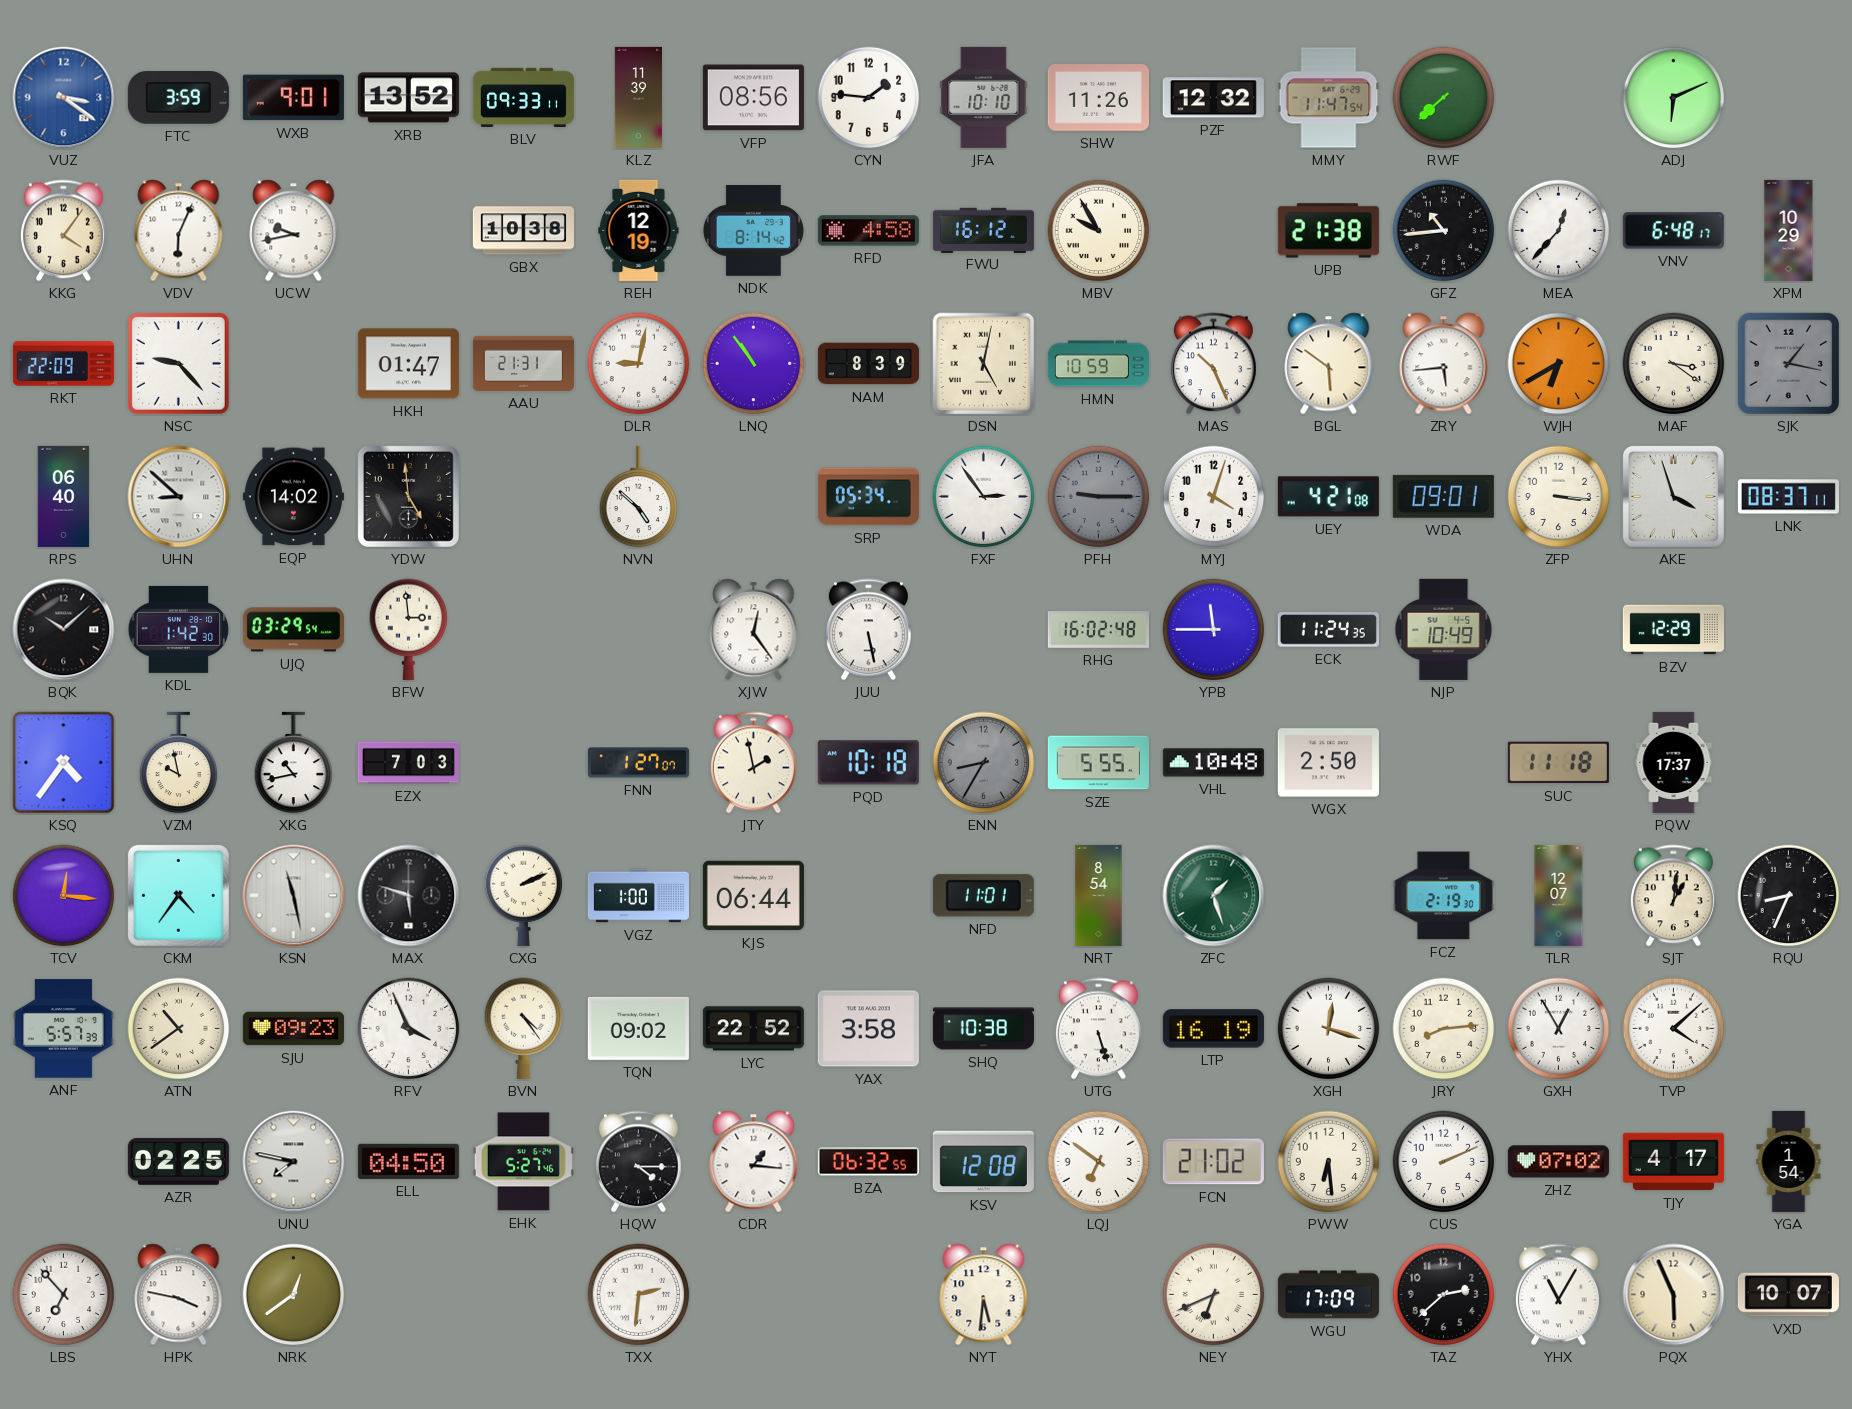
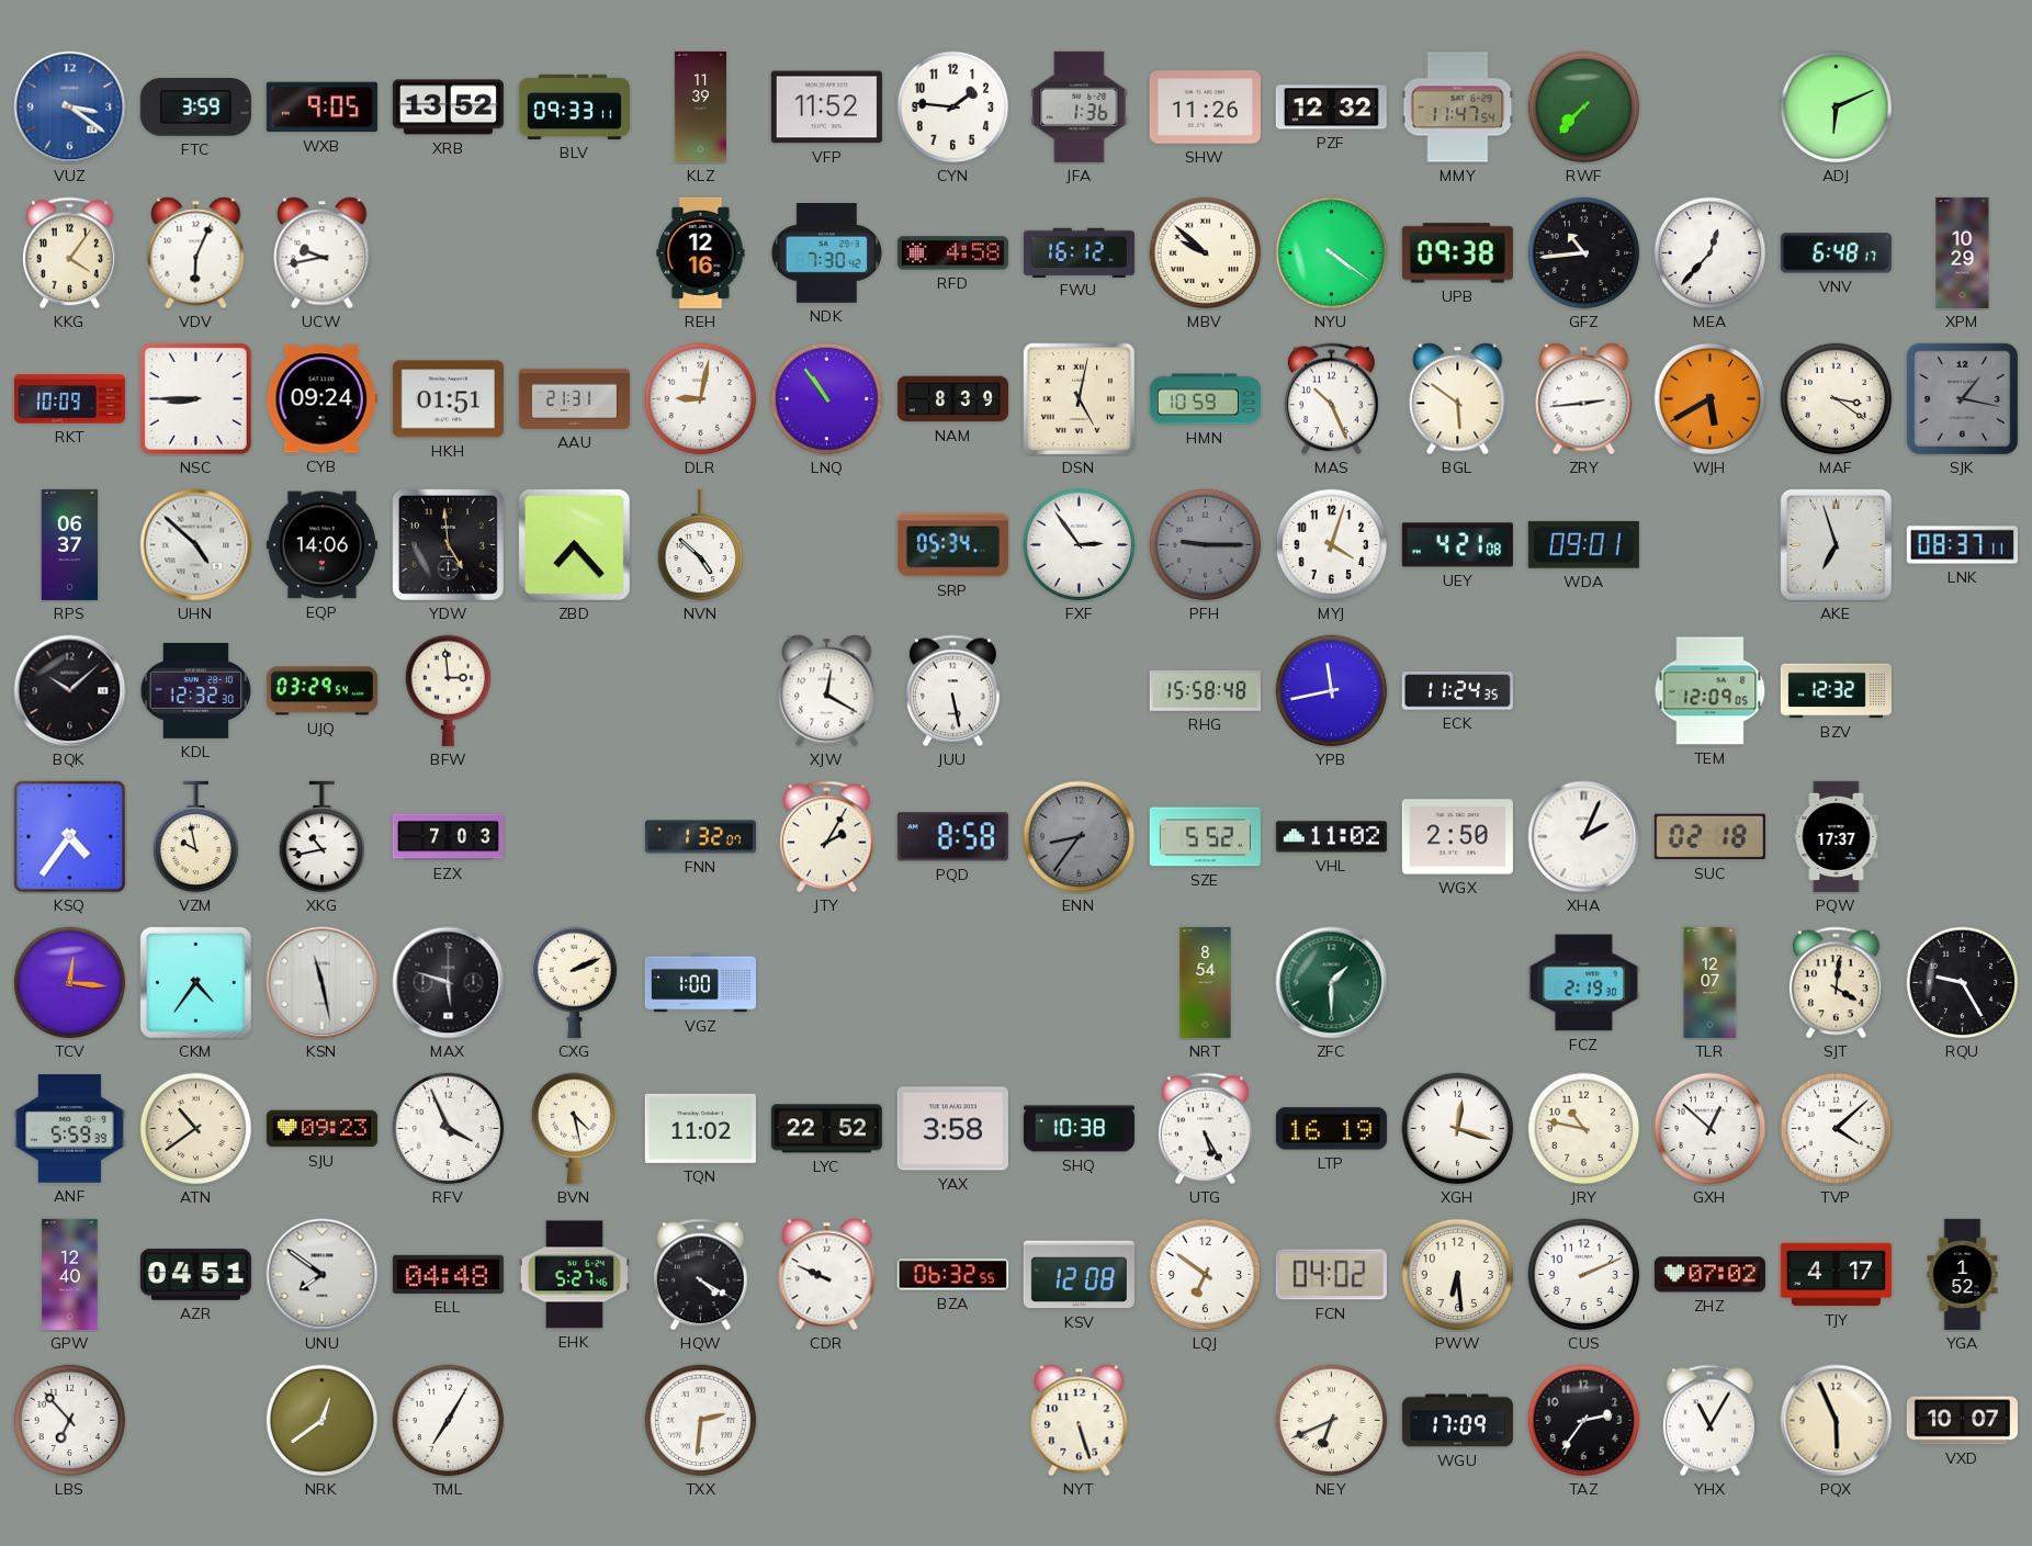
WXB: 9:01 -> 9:05 (321, 108)
VFP: 08:56 -> 11:52 (826, 108)
JFA: 10:10 -> 1:36 (1080, 106)
RWF: 7:38 -> 7:37 (1584, 108)
GBX: 10:38 -> none (523, 231)
REH: 12:19 -> 12:16 (701, 252)
NDK: 8:14 -> 7:30 (826, 253)
MBV: 9:55 -> 9:52 (1206, 253)
NYU: none -> 4:21 (1332, 253)
UPB: 21:38 -> 09:38 (1457, 253)
RKT: 22:09 -> 10:09 (69, 399)
NSC: 9:23 -> 8:45 (195, 398)
CYB: none -> 09:24 (321, 399)
HKH: 01:47 -> 01:51 (448, 399)
ZRY: 5:44 -> 2:44 (1584, 399)
WJH: 6:40 -> 5:40 (1711, 399)
RPS: 06:40 -> 06:37 (70, 544)
UHN: 8:52 -> 4:52 (196, 545)
EQP: 14:02 -> 14:06 (321, 545)
ZBD: none -> 7:23 (574, 544)
ZFP: 3:16 -> none (1559, 497)
AKE: 3:57 -> 6:57 (1836, 544)
KDL: 1:42 -> 12:32 (196, 690)
XJW: 12:24 -> 12:20 (827, 691)
RHG: 16:02 -> 15:58 (1205, 691)
YPB: 11:45 -> 11:43 (1332, 691)
NJP: 10:49 -> none (1444, 629)
TEM: none -> 12:09 (1711, 691)
BZV: 12:29 -> 12:32 (1836, 691)
FNN: 1:27 -> 1:32 (700, 837)
JTY: 1:58 -> 2:05 (826, 837)
PQD: 10:18 -> 8:58 (952, 837)
ENN: 8:35 -> 8:36 (1080, 837)
SZE: 5:55 -> 5:52 (1205, 837)
VHL: 10:48 -> 11:02 (1331, 837)
XHA: none -> 2:04 (1584, 837)
SUC: 11:18 -> 02:18 (1709, 837)
KJS: 06:44 -> none (753, 896)
NFD: 11:01 -> none (983, 896)
ZFC: 1:27 -> 1:30 (1332, 983)
SJT: 1:01 -> 4:01 (1836, 983)
RQU: 8:34 -> 9:25 (1963, 983)
ANF: 5:57 -> 5:59 (69, 1129)
BVN: 4:24 -> 4:28 (575, 1128)
TQN: 09:02 -> 11:02 (700, 1128)
UTG: 5:27 -> 5:25 (1205, 1129)
JRY: 8:14 -> 10:47 (1584, 1129)
GXH: 12:55 -> 12:52 (1711, 1129)
GPW: none -> 12:40 (70, 1274)
AZR: 02:25 -> 04:51 (195, 1274)
UNU: 7:47 -> 7:51 (323, 1275)
ELL: 04:50 -> 04:48 (448, 1274)
HQW: 4:15 -> 4:20 (700, 1275)
CDR: 1:16 -> 9:49 (827, 1275)
FCN: 21:02 -> 04:02 (1331, 1275)
YGA: 1:54 -> 1:52 (1963, 1274)
HPK: 3:47 -> none (179, 1295)
TML: none -> 7:05 (449, 1421)
NYT: 5:31 -> 5:27 (1080, 1421)
TAZ: 2:38 -> 2:36 (1584, 1421)
